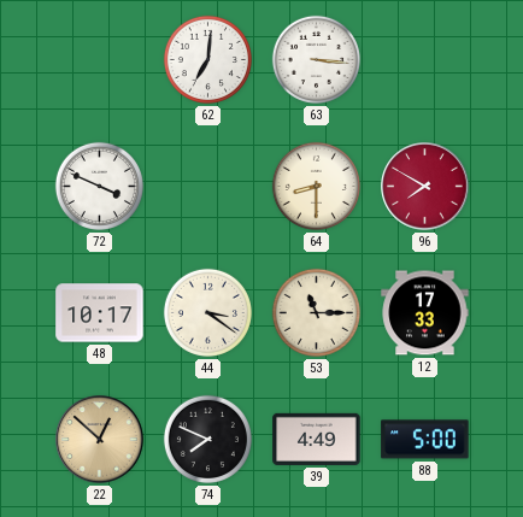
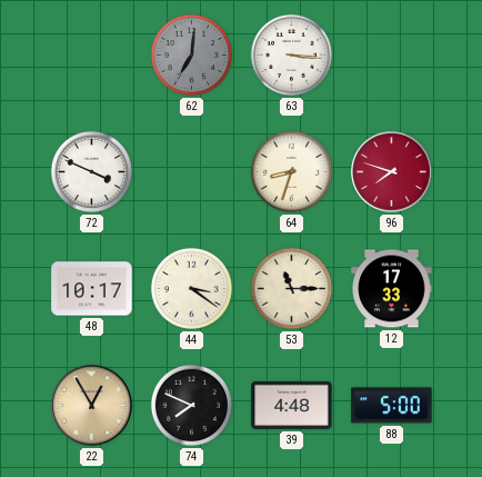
62 dial: white -> grey (191, 54)
64: 8:30 -> 8:33 (291, 171)
96: 7:50 -> 7:48 (392, 172)
22: 12:52 -> 12:55 (92, 406)
39: 4:49 -> 4:48 (292, 405)
